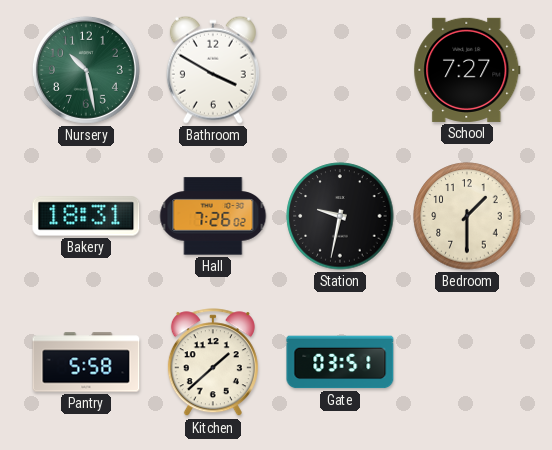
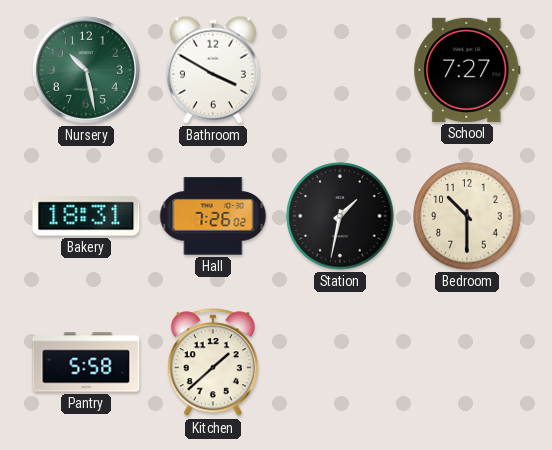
Station: 9:32 -> 1:32 (340, 216)
Bedroom: 1:30 -> 10:30 (467, 216)
Gate: 03:51 -> none (340, 362)
